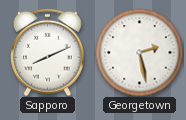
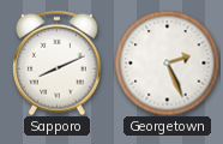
Georgetown: 2:28 -> 2:26 (167, 62)
